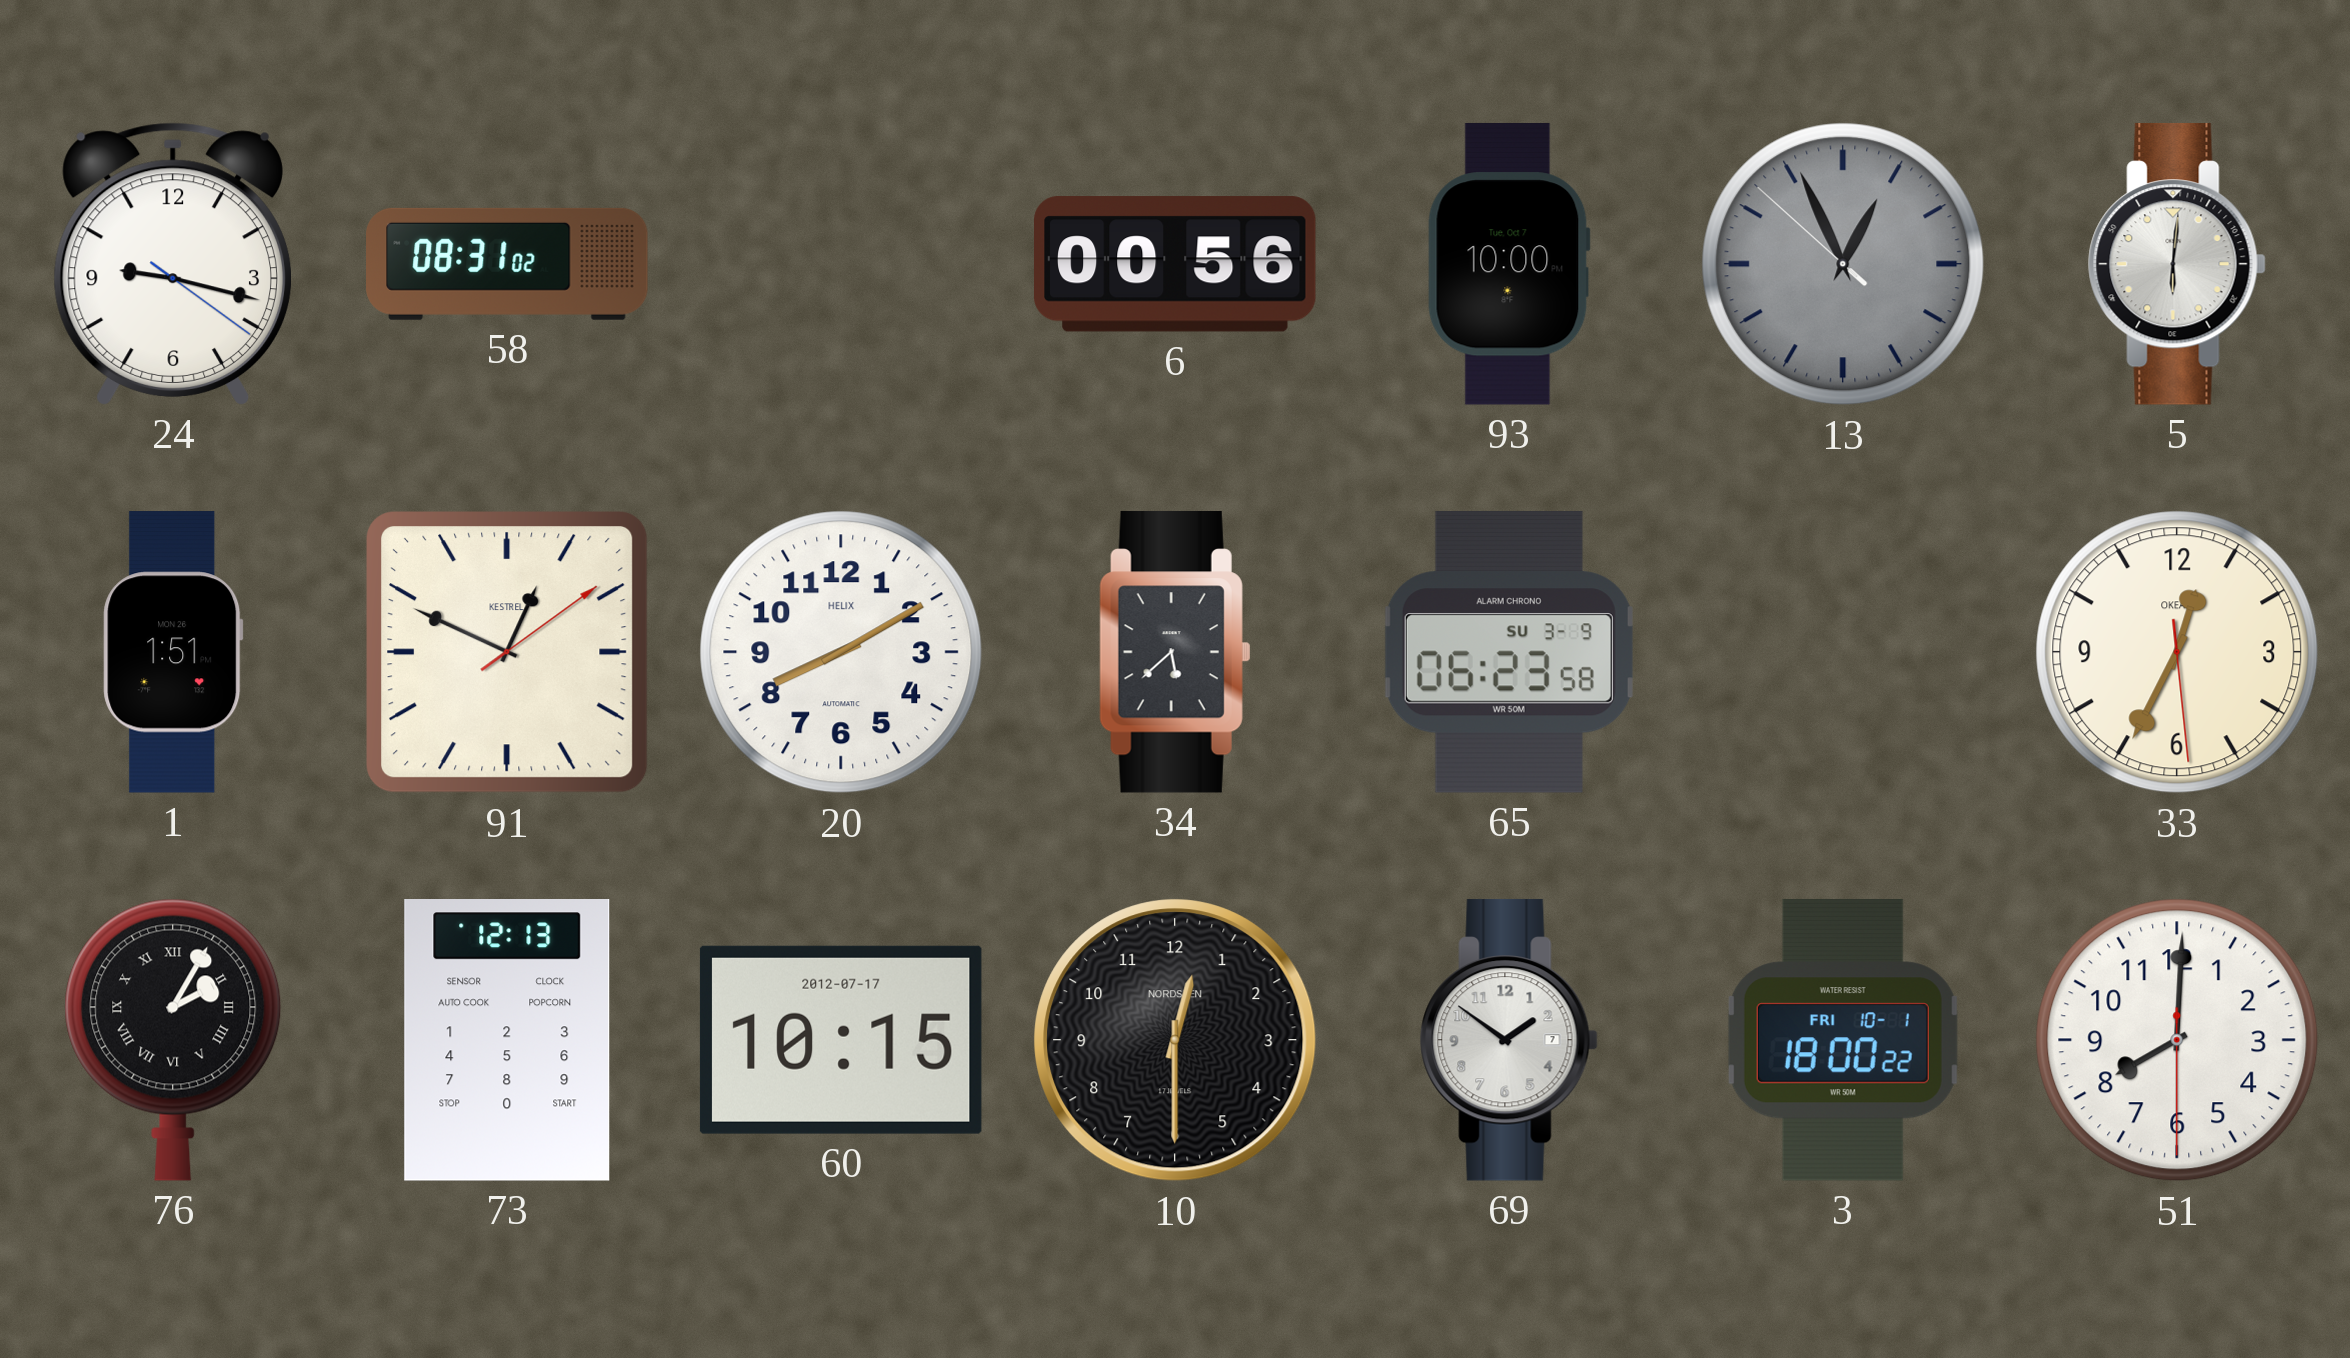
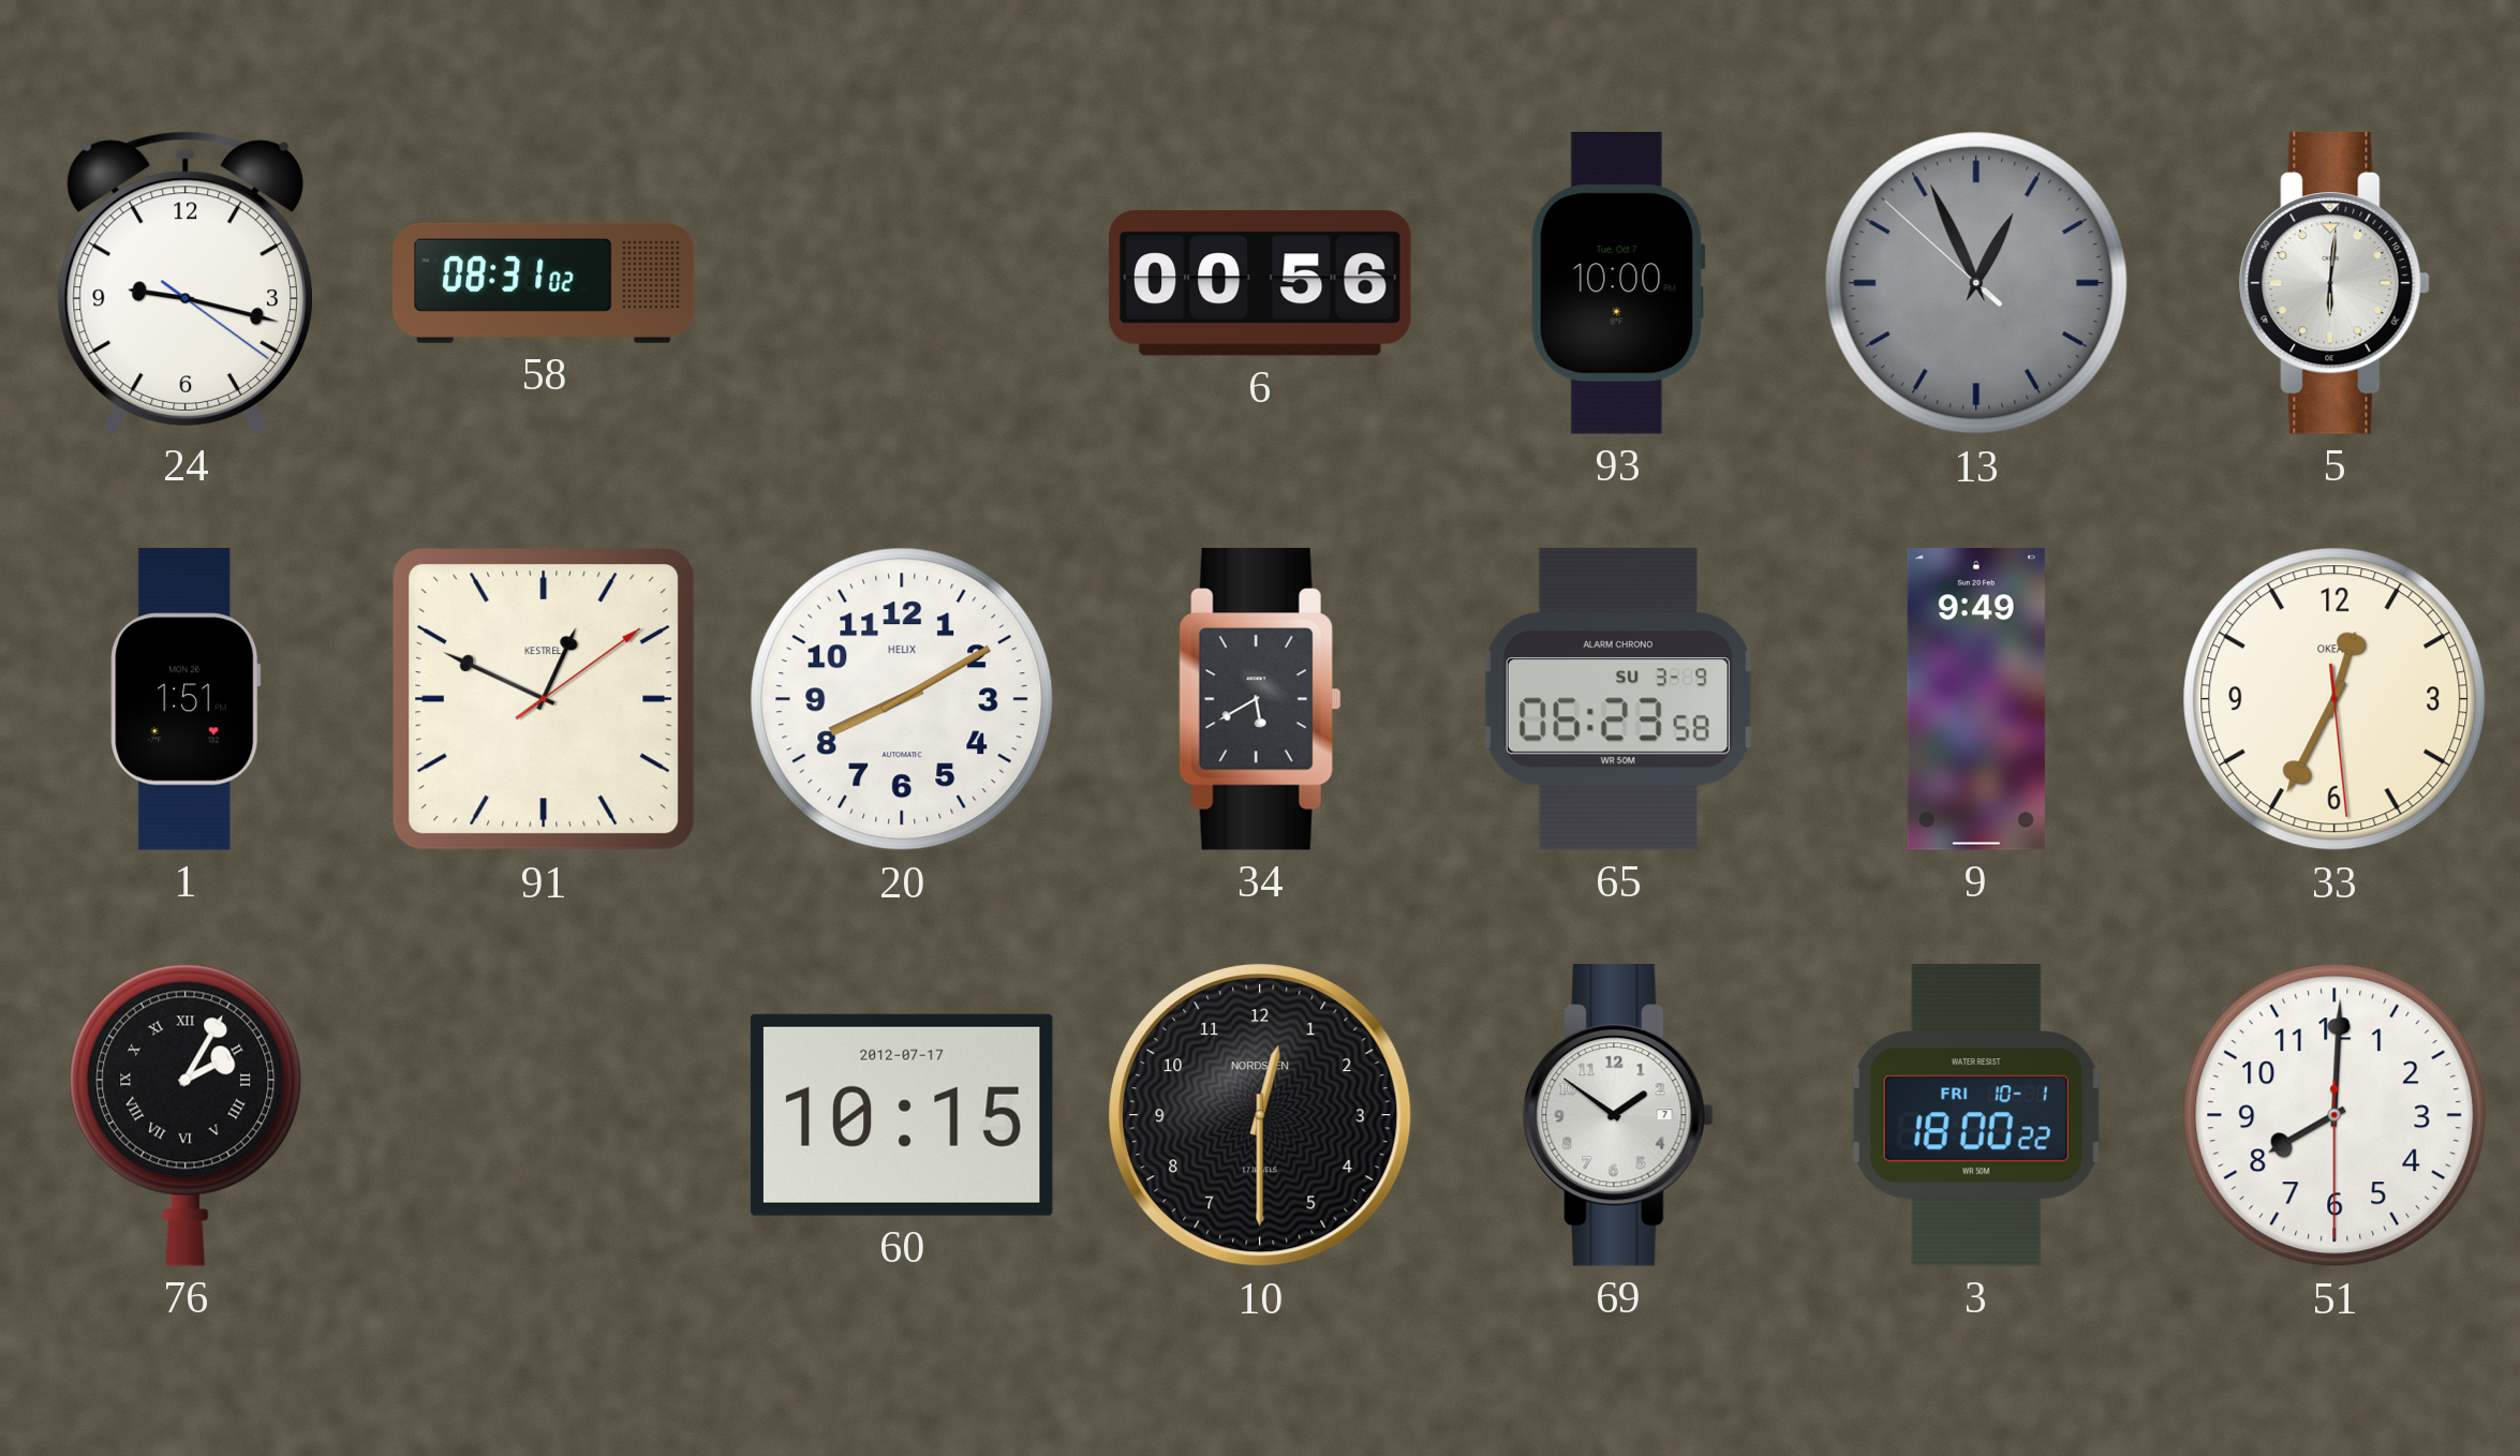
34: 5:38 -> 5:40 (1260, 699)
9: none -> 9:49 (1976, 699)
73: 12:13 -> none (507, 1041)
